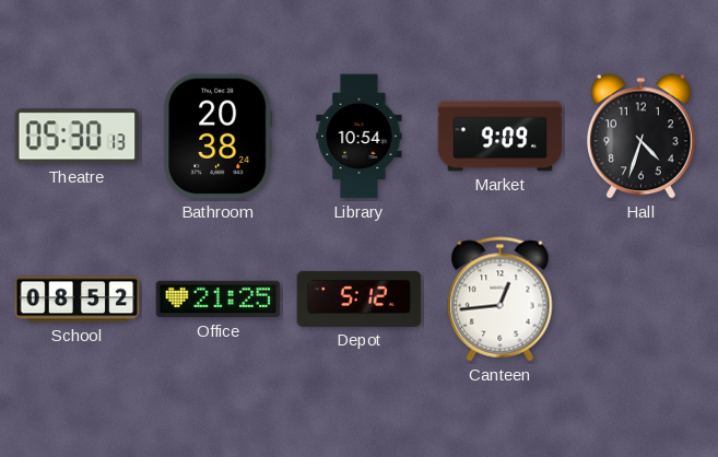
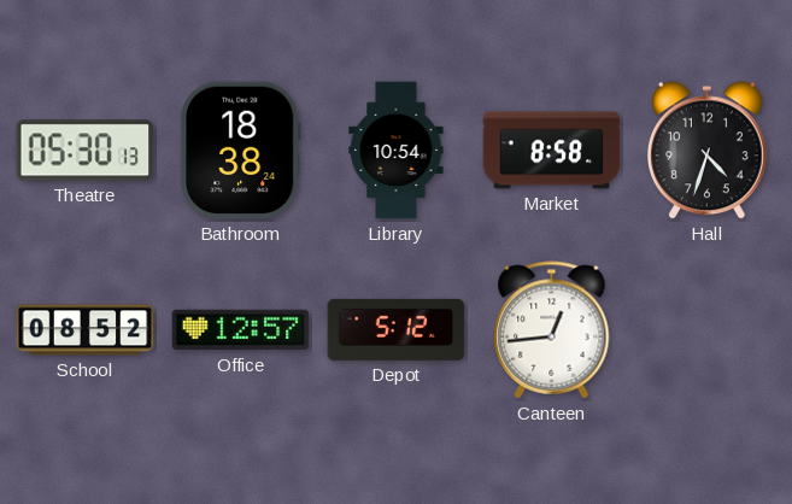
Bathroom: 20:38 -> 18:38 (241, 151)
Market: 9:09 -> 8:58 (552, 151)
Office: 21:25 -> 12:57 (241, 330)
